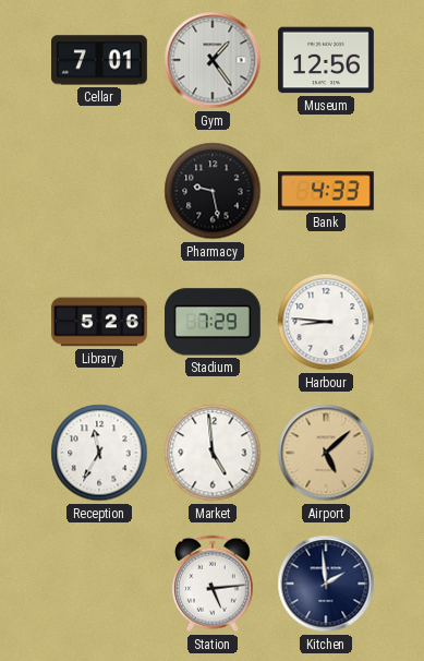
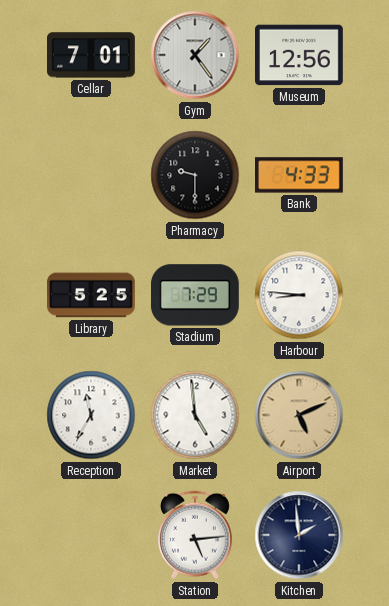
Pharmacy: 9:28 -> 9:30 (195, 175)
Library: 5:26 -> 5:25 (92, 295)
Airport: 5:08 -> 5:11 (299, 415)
